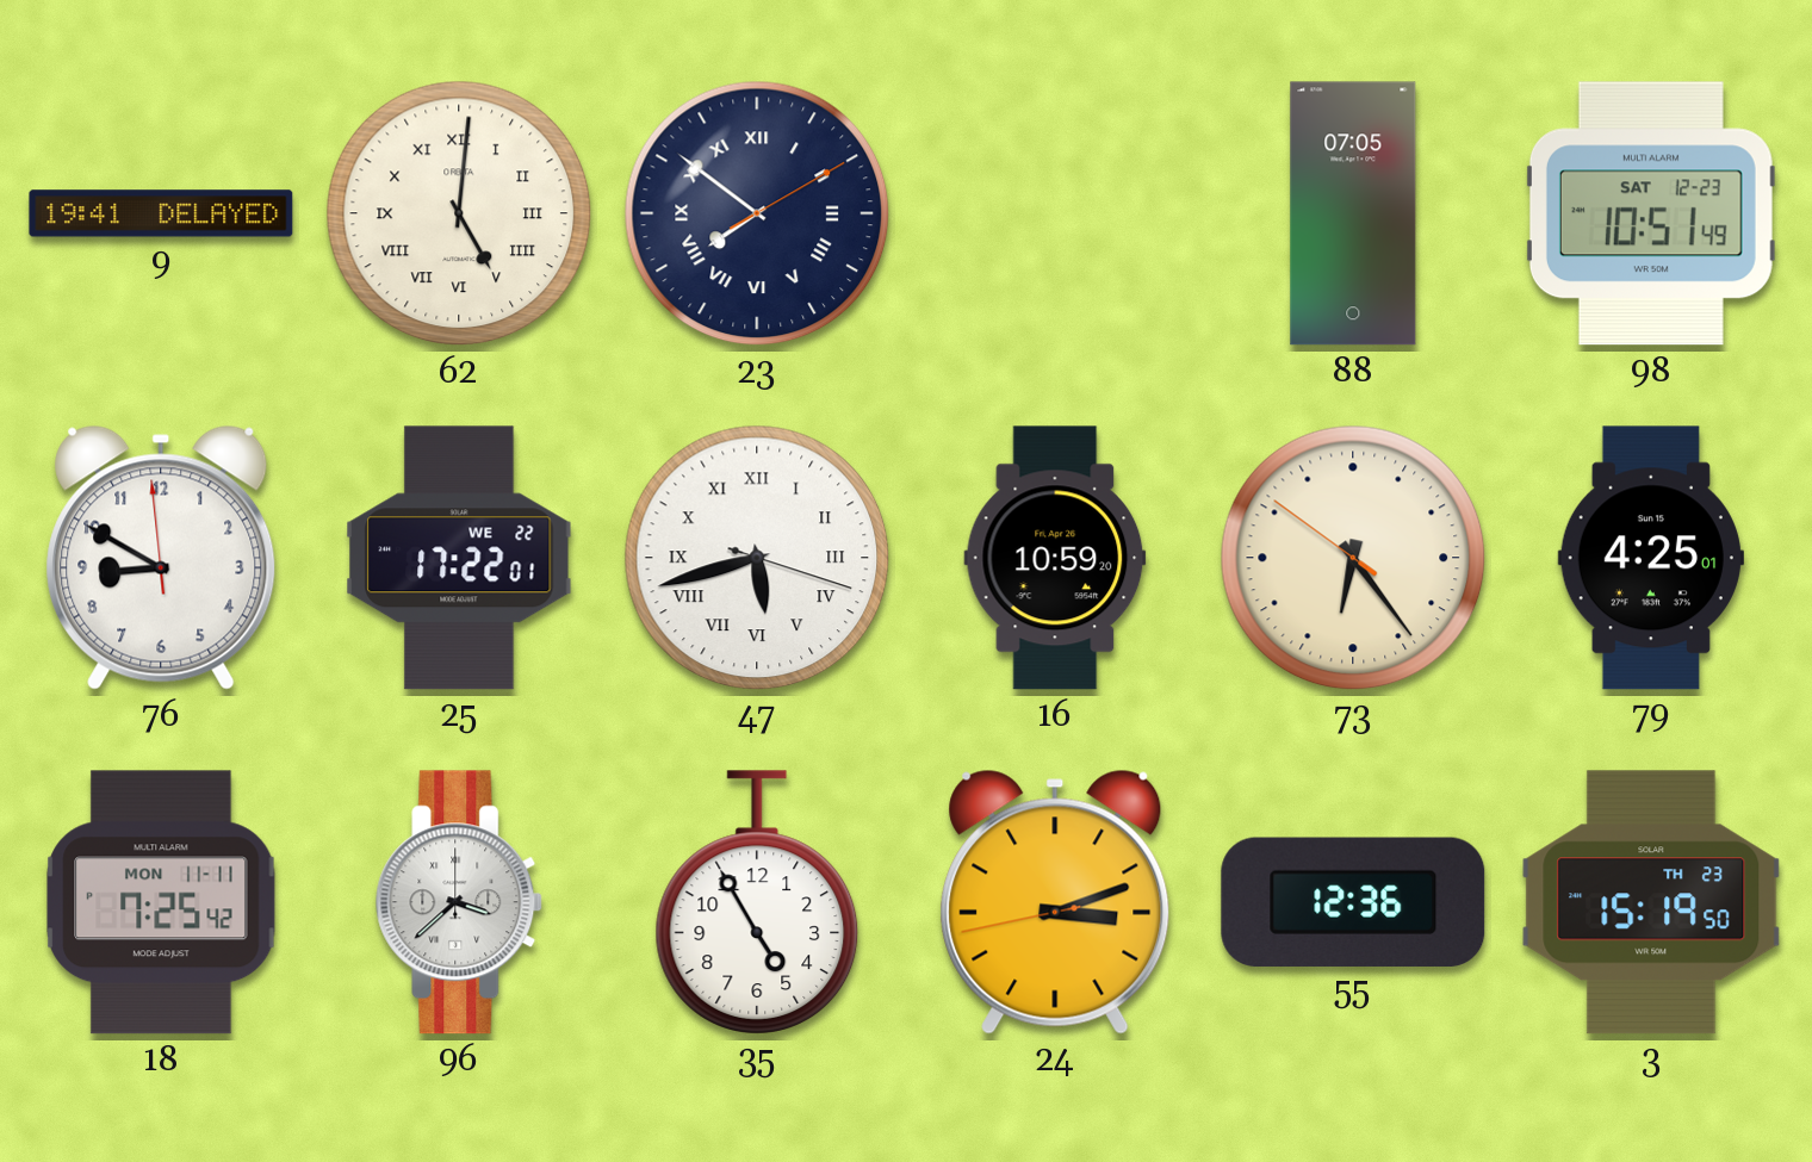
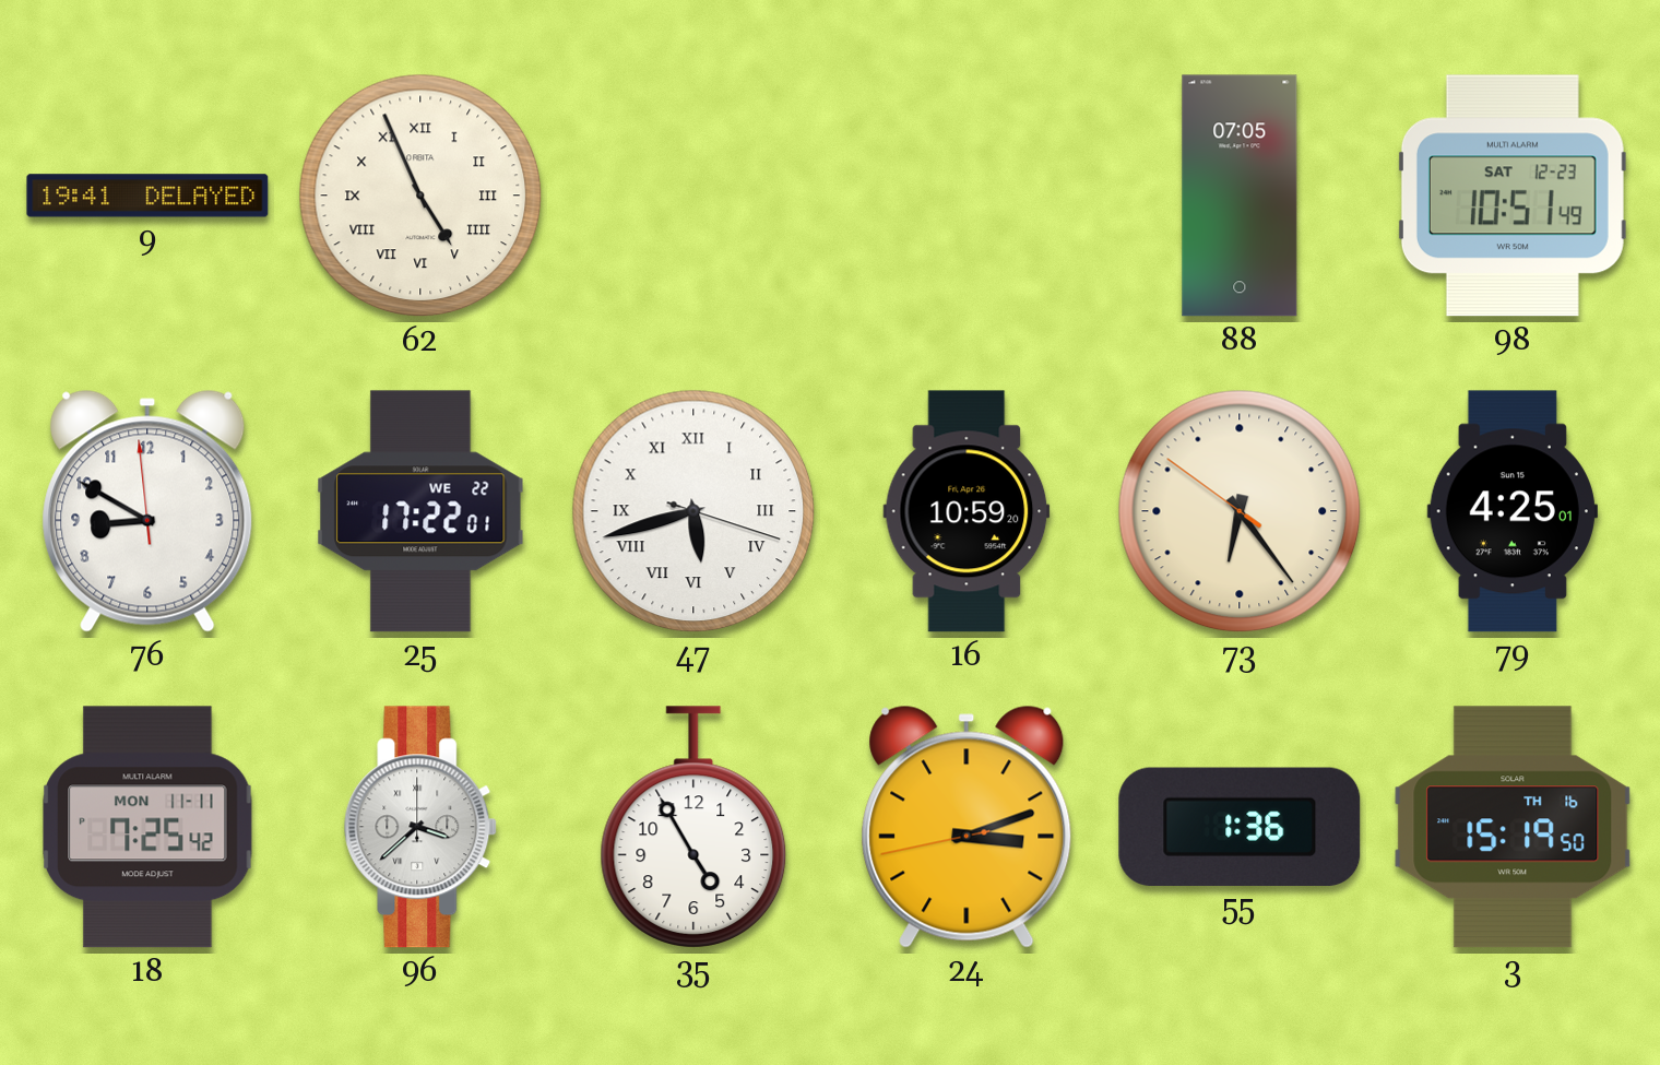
62: 5:01 -> 4:56 (420, 196)
23: 7:51 -> none (757, 213)
55: 12:36 -> 1:36 (1240, 826)
3 date: TH 23 -> TH 16 (1513, 827)
